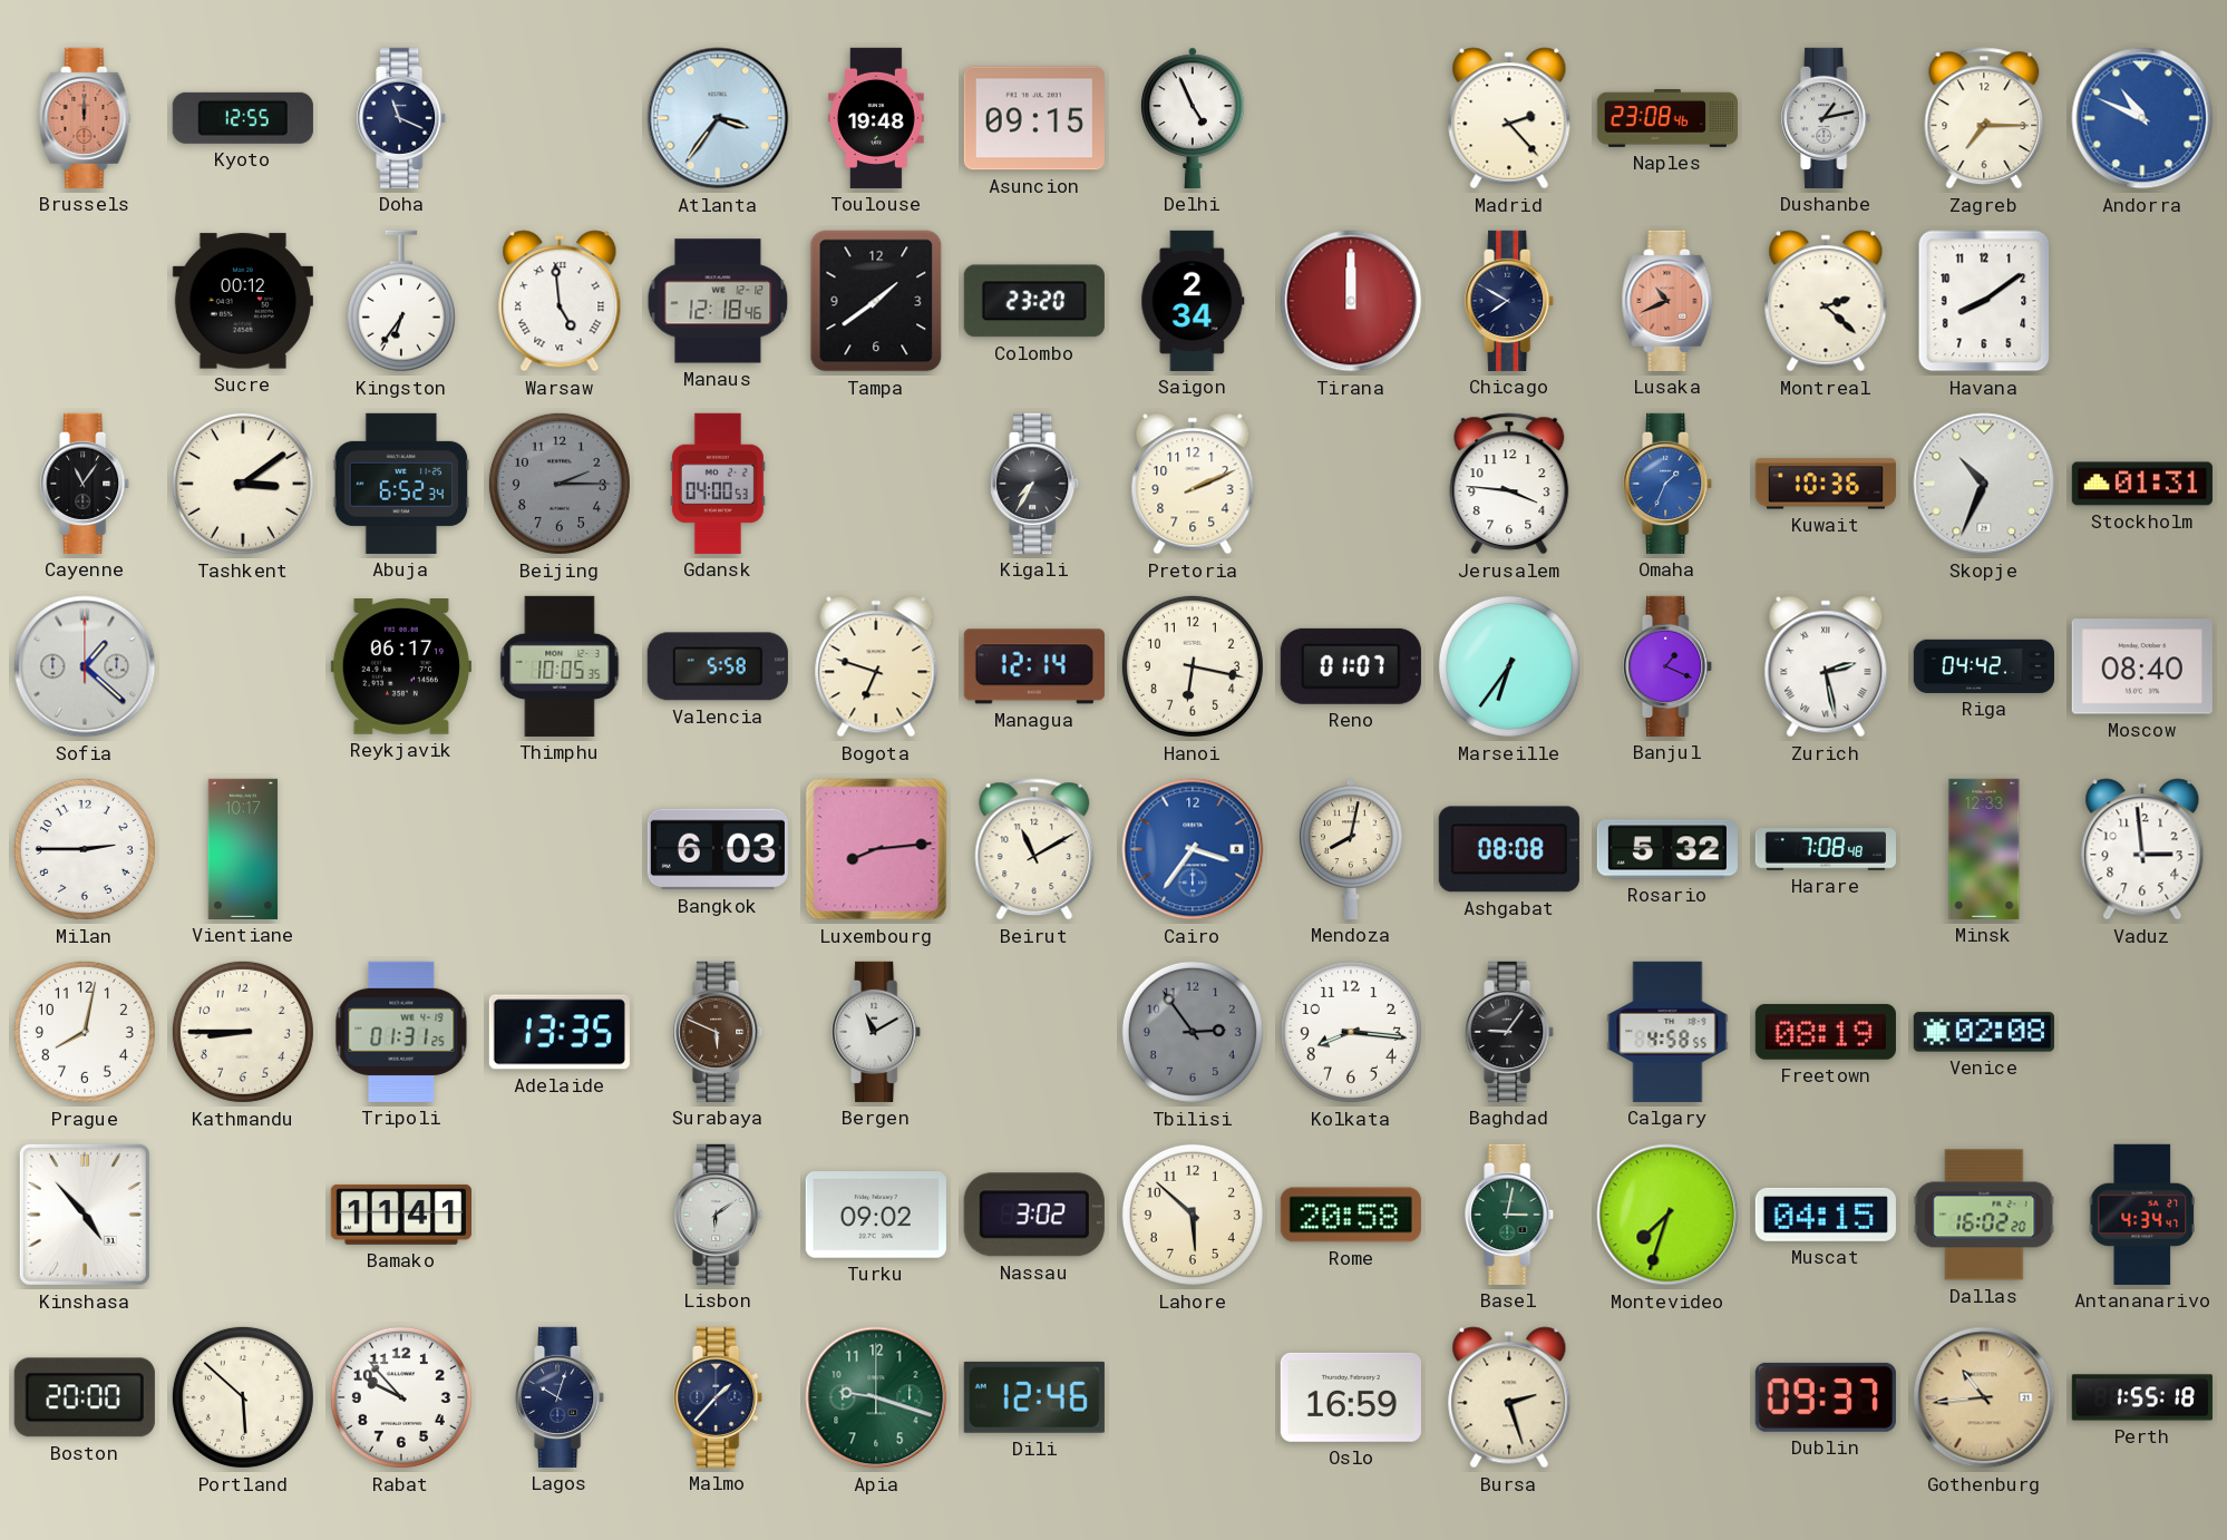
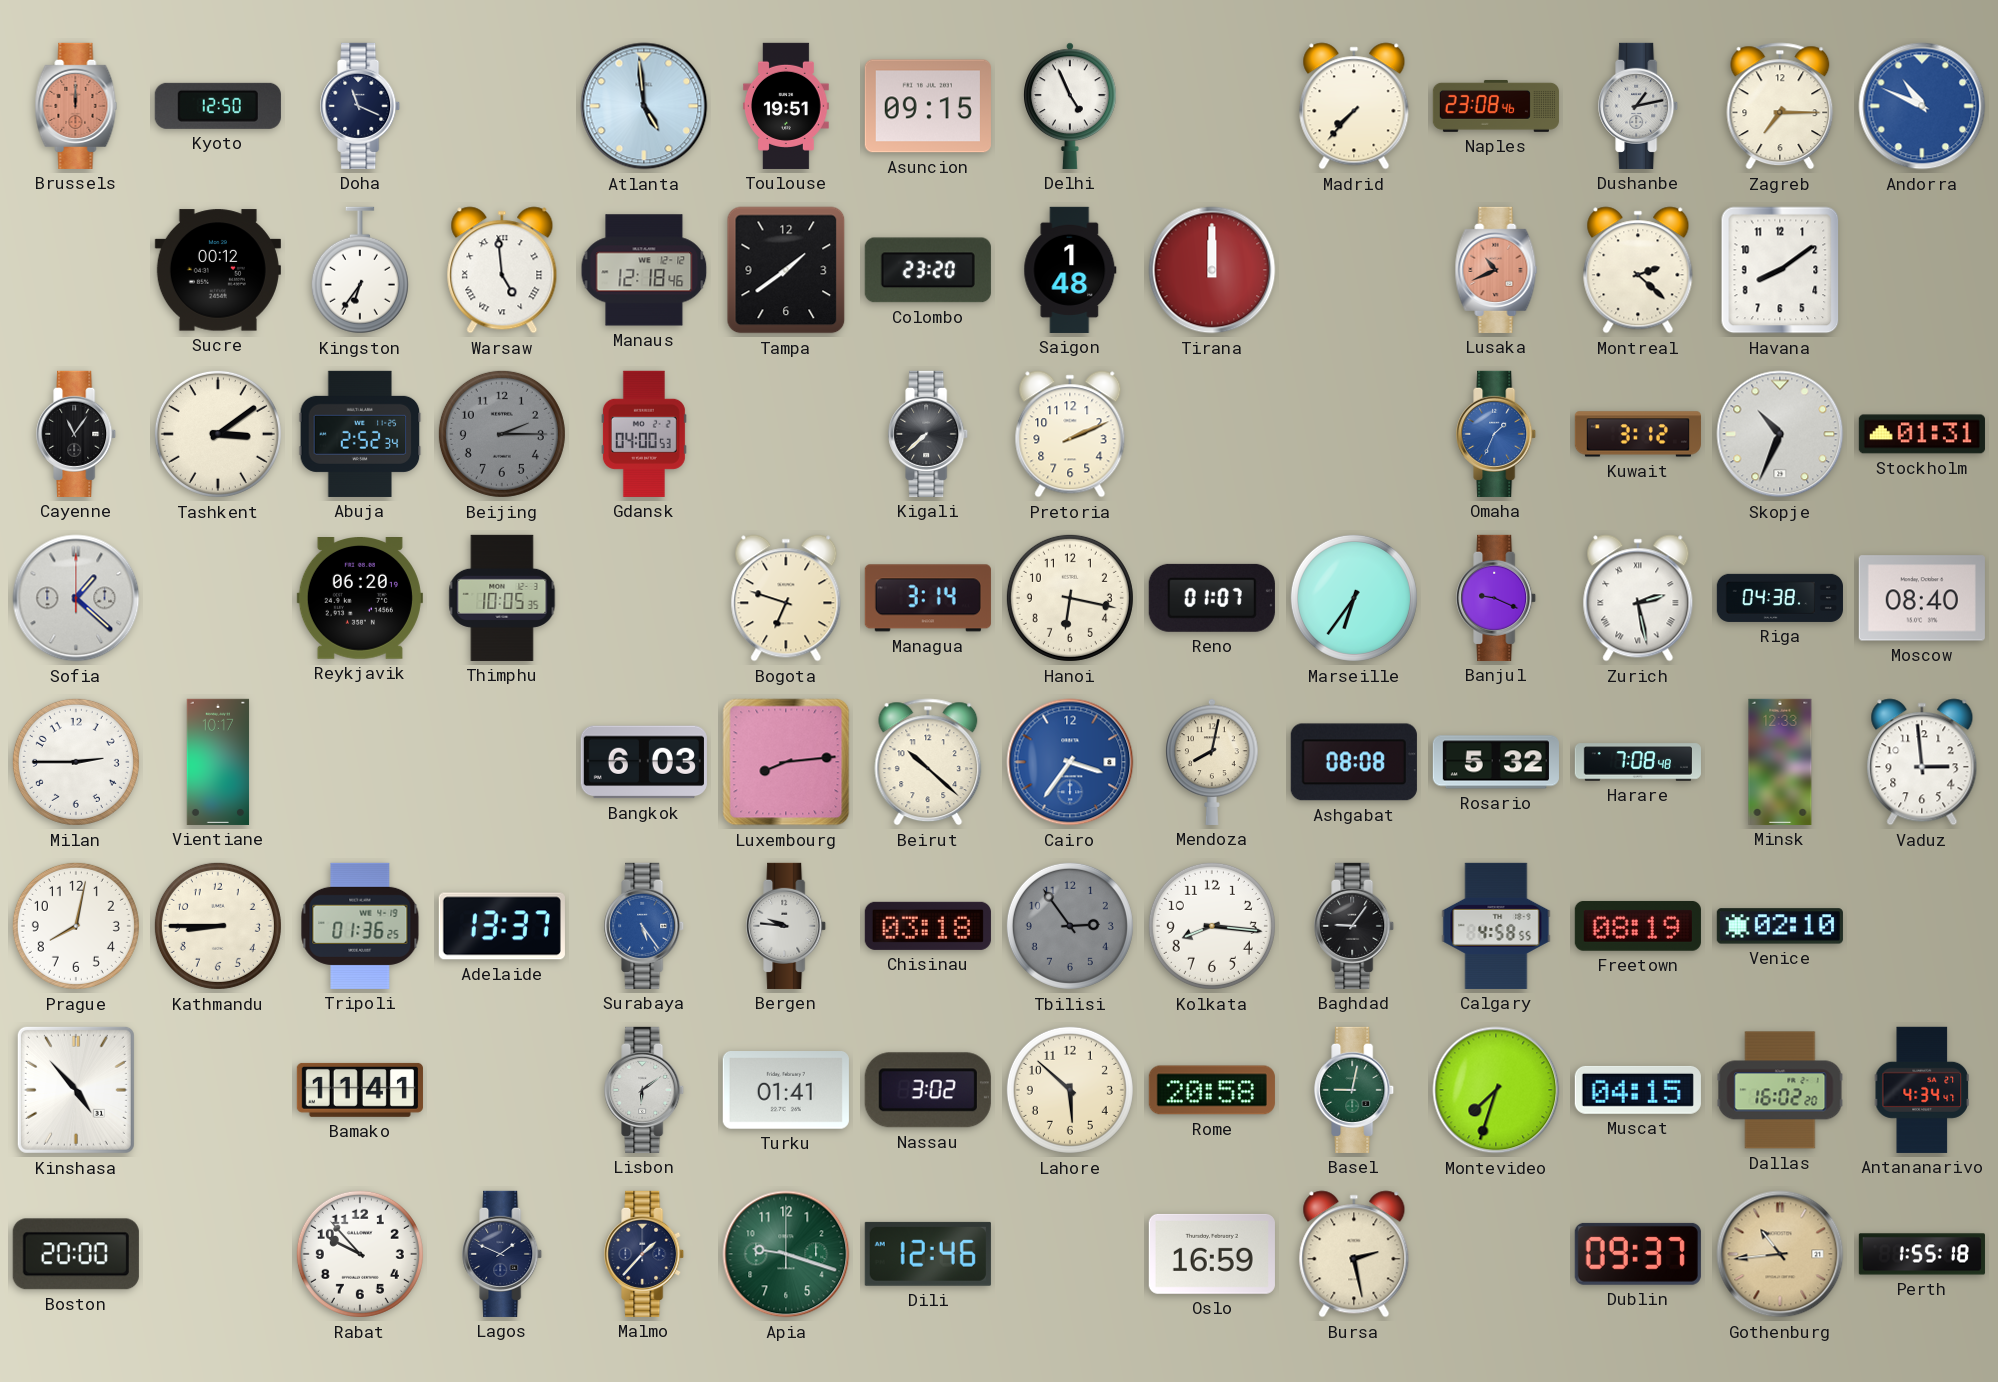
Kyoto: 12:55 -> 12:50 (218, 106)
Atlanta: 3:36 -> 4:59 (644, 106)
Toulouse: 19:48 -> 19:51 (786, 106)
Madrid: 2:23 -> 7:37 (1354, 106)
Saigon: 2:34 -> 1:48 (1070, 270)
Chicago: 7:50 -> none (1510, 301)
Abuja: 6:52 -> 2:52 (360, 434)
Kigali: 7:35 -> 7:38 (929, 434)
Jerusalem: 3:46 -> none (1509, 484)
Kuwait: 10:36 -> 3:12 (1638, 434)
Reykjavik: 06:17 -> 06:20 (360, 599)
Valencia: 5:58 -> none (718, 666)
Managua: 12:14 -> 3:14 (928, 598)
Banjul: 1:19 -> 9:19 (1497, 598)
Riga: 04:42 -> 04:38 (1780, 598)
Beirut: 11:10 -> 10:22 (928, 762)
Tripoli: 01:31 -> 01:36 (360, 926)
Adelaide: 13:35 -> 13:37 (502, 926)
Surabaya: 5:49 -> 5:24 (645, 926)
Surabaya dial: brown -> blue (645, 926)
Bergen: 11:10 -> 9:46 (787, 926)
Chisinau: none -> 03:18 (928, 926)
Venice: 02:08 -> 02:10 (1780, 926)
Turku: 09:02 -> 01:41 (786, 1091)
Basel: 3:02 -> 9:02 (1355, 1090)
Portland: 5:52 -> none (243, 1397)
Lagos: 10:03 -> 1:49 (503, 1254)
Bursa: 2:27 -> 2:28 (1354, 1254)
